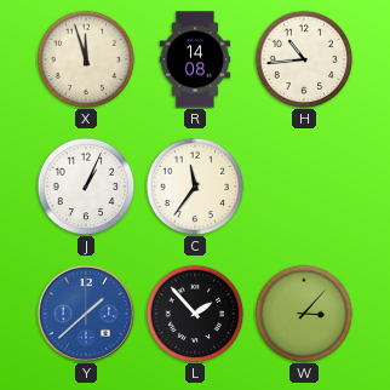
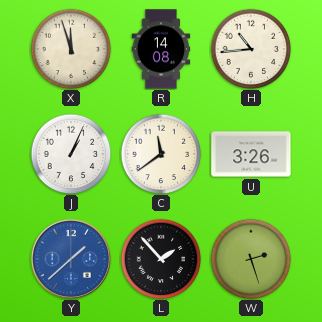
C: 11:36 -> 11:39 (161, 154)
U: none -> 3:26 (251, 154)
W: 3:07 -> 2:27 (251, 259)
